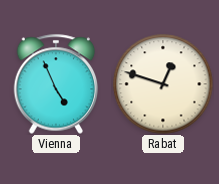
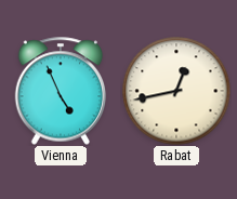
Rabat: 12:48 -> 12:43 (176, 91)
